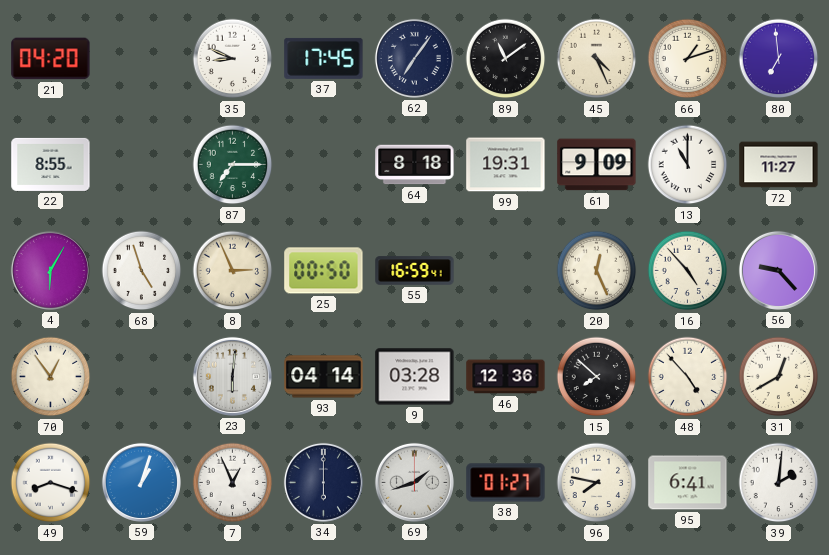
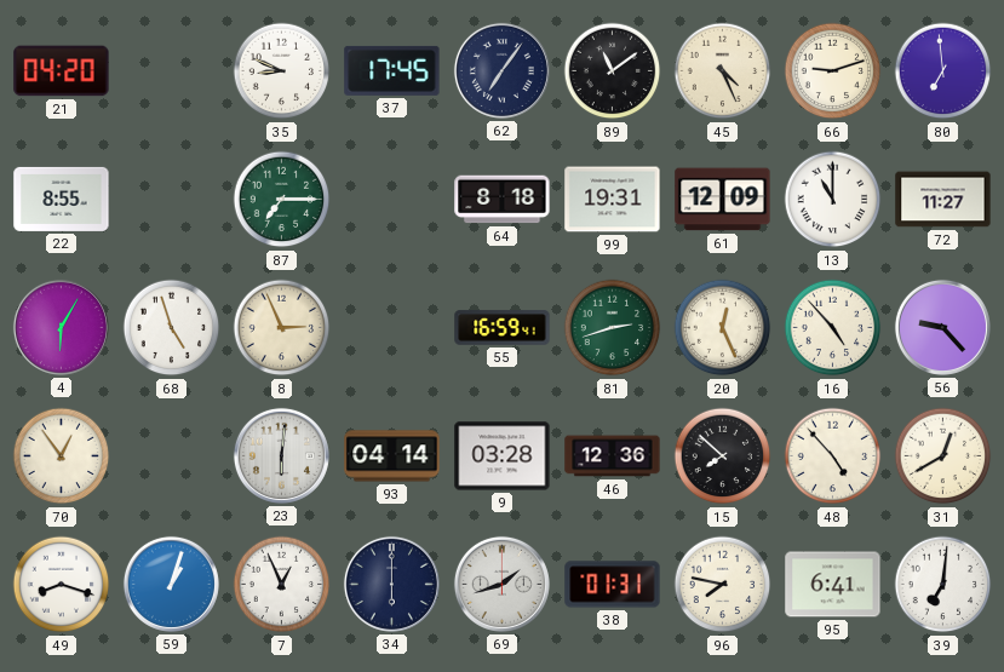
66: 1:12 -> 9:12 (833, 71)
61: 9:09 -> 12:09 (723, 200)
25: 00:50 -> none (324, 271)
81: none -> 2:42 (613, 328)
38: 01:27 -> 01:31 (613, 585)
39: 2:01 -> 7:01 (943, 585)
